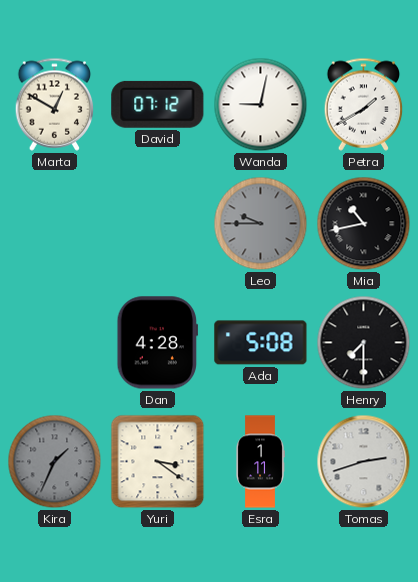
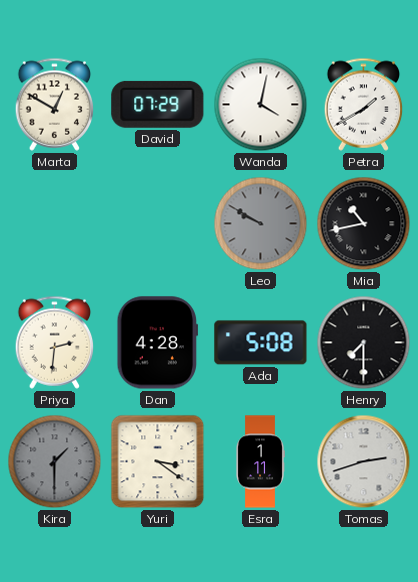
David: 07:12 -> 07:29 (158, 104)
Wanda: 9:02 -> 4:02 (261, 105)
Leo: 9:45 -> 9:50 (261, 224)
Priya: none -> 2:31 (55, 342)
Kira: 1:34 -> 1:30 (55, 462)
